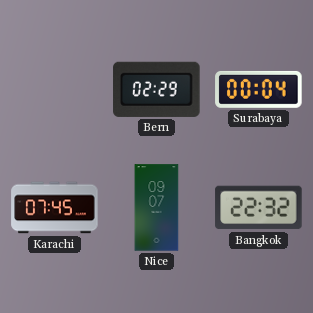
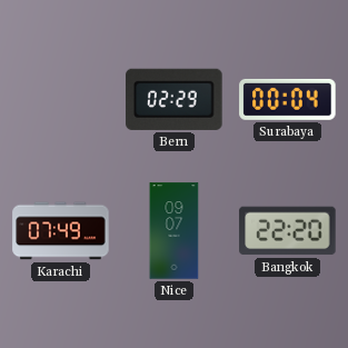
Karachi: 07:45 -> 07:49 (61, 231)
Bangkok: 22:32 -> 22:20 (288, 231)
